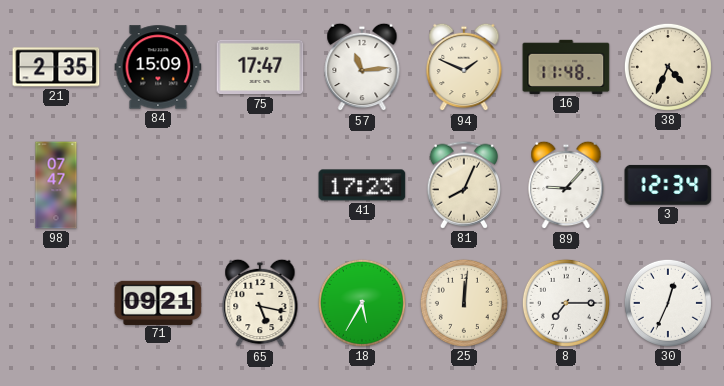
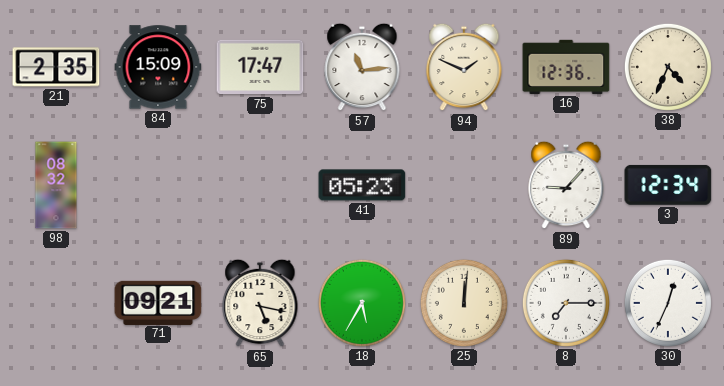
16: 11:48 -> 12:36 (566, 67)
98: 07:47 -> 08:32 (56, 185)
41: 17:23 -> 05:23 (362, 185)
81: 8:04 -> none (463, 185)
